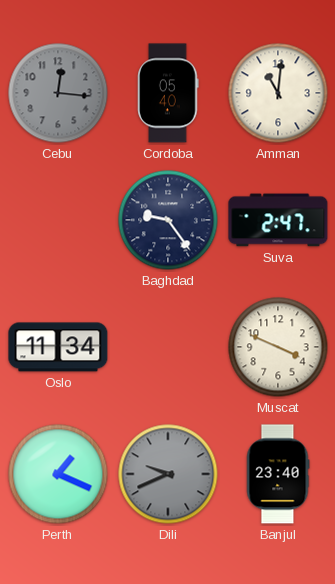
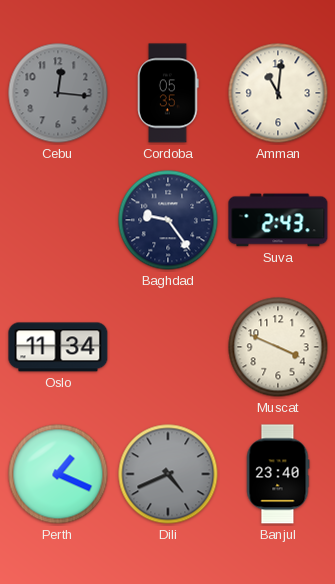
Cordoba: 05:40 -> 05:35 (168, 93)
Suva: 2:47 -> 2:43 (278, 220)
Dili: 9:41 -> 4:41 (168, 474)
